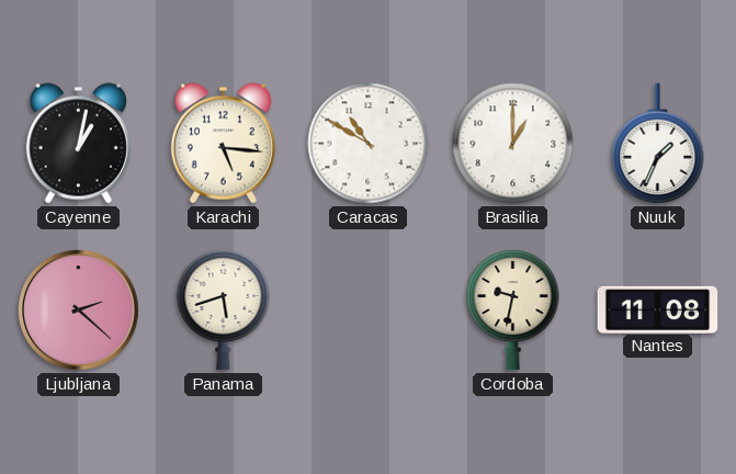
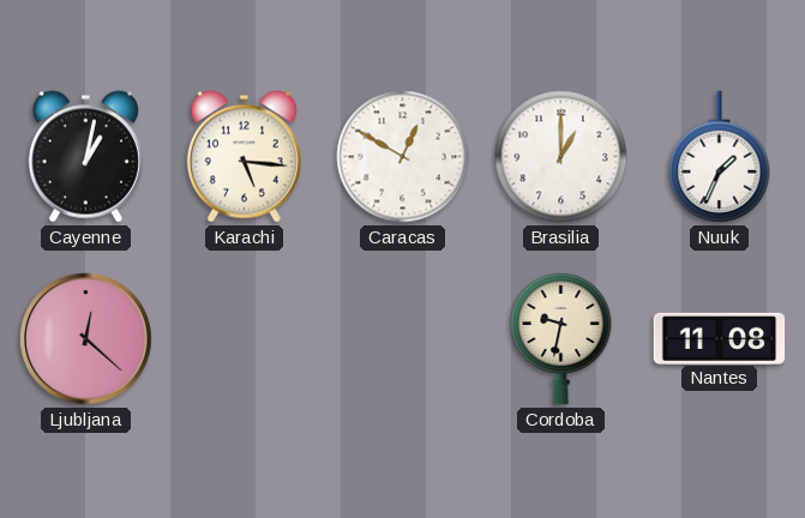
Caracas: 10:50 -> 12:50 (403, 157)
Ljubljana: 2:22 -> 12:22 (86, 339)
Panama: 5:42 -> none (224, 309)
